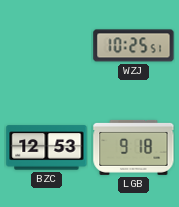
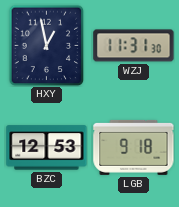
HXY: none -> 12:58 (47, 45)
WZJ: 10:25 -> 11:31 (134, 46)
